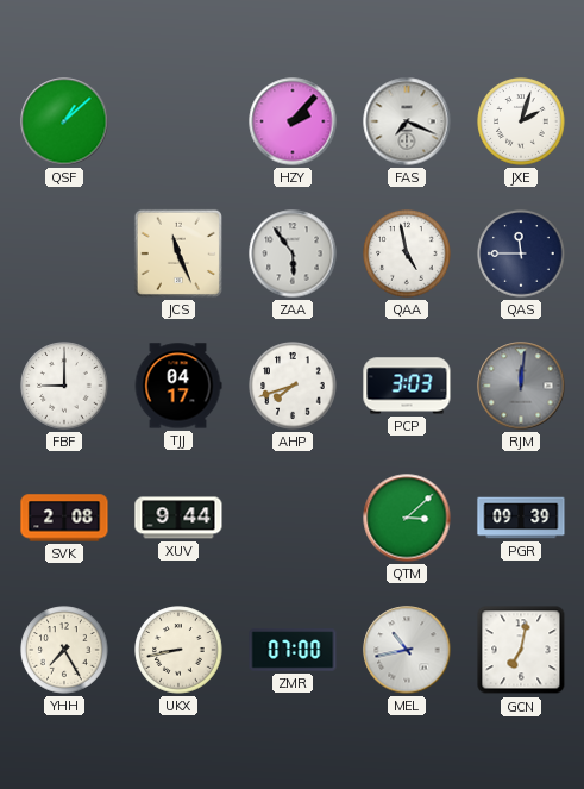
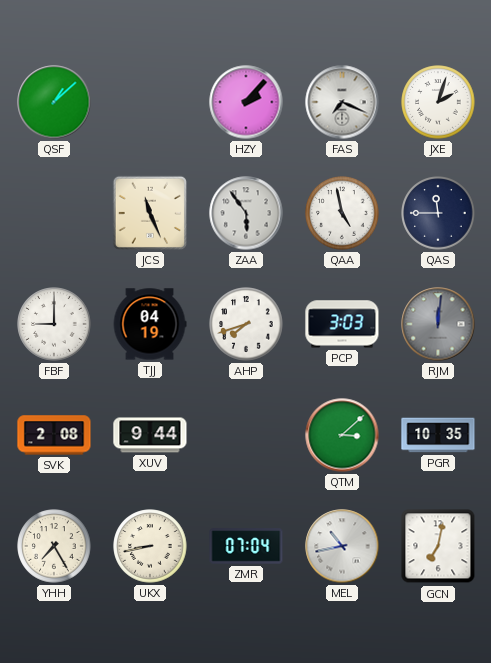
TJJ: 04:17 -> 04:19 (150, 324)
PGR: 09:39 -> 10:35 (438, 435)
ZMR: 07:00 -> 07:04 (246, 546)
